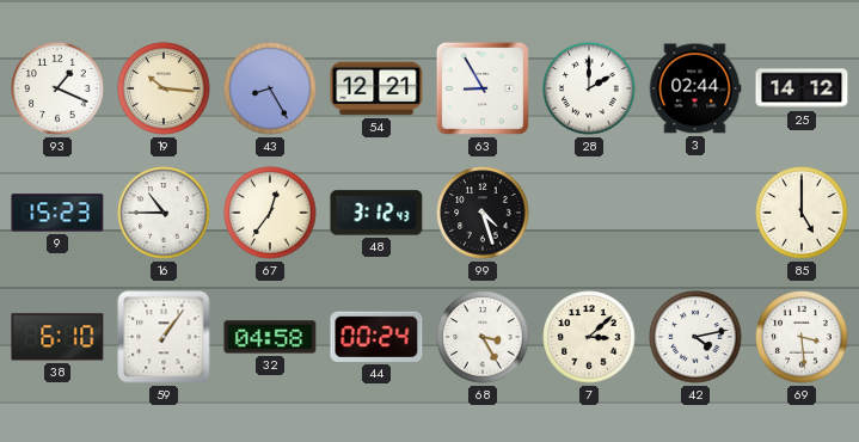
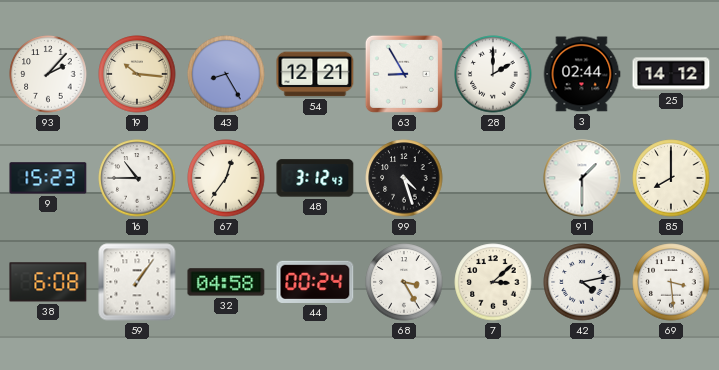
93: 1:19 -> 2:07 (48, 74)
91: none -> 1:30 (582, 178)
85: 5:00 -> 8:00 (671, 178)
38: 6:10 -> 6:08 (48, 282)
